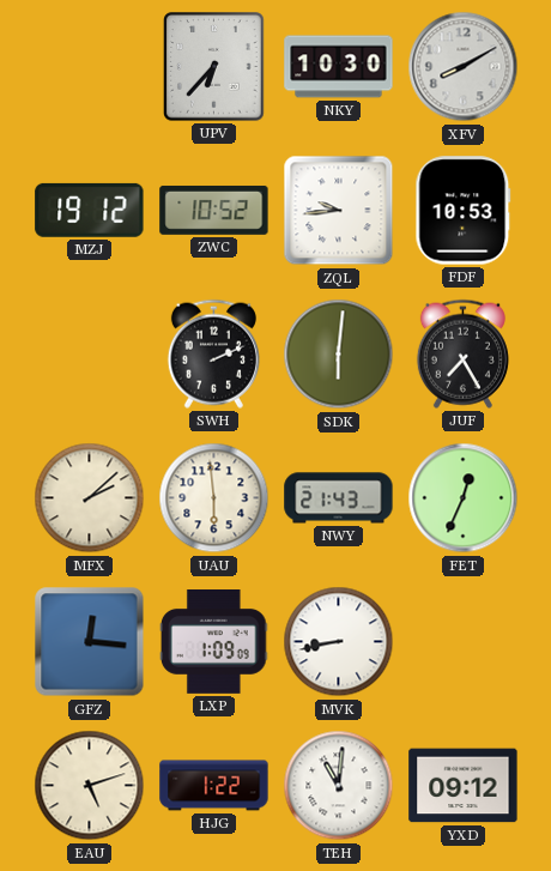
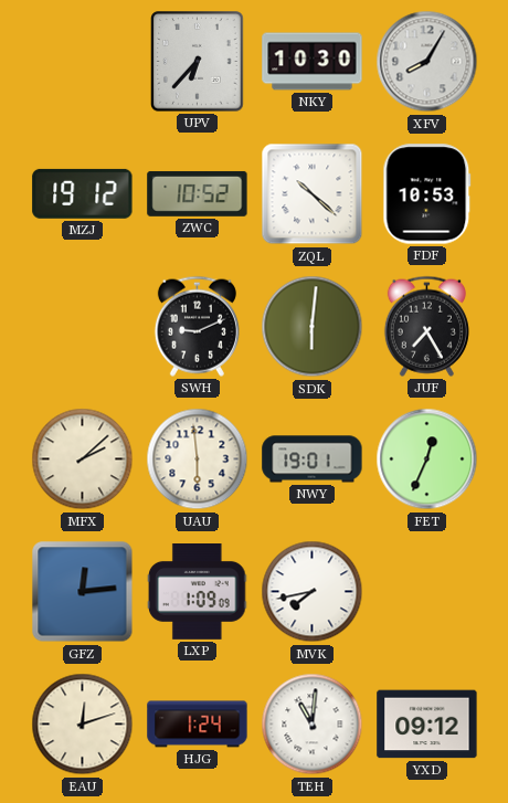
XFV: 8:10 -> 8:05 (427, 62)
ZQL: 9:44 -> 10:22 (313, 194)
SWH: 2:11 -> 9:11 (197, 326)
NWY: 21:43 -> 19:01 (313, 459)
GFZ: 12:16 -> 12:14 (83, 592)
MVK: 8:43 -> 7:43 (313, 592)
EAU: 5:12 -> 12:12 (83, 725)
HJG: 1:22 -> 1:24 (198, 725)
